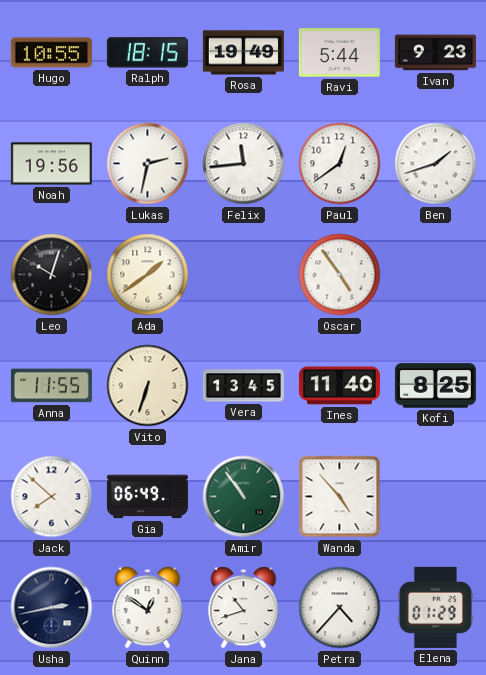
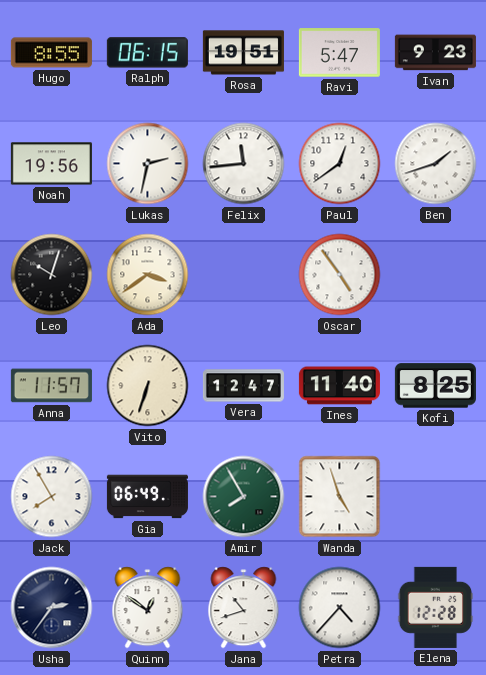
Hugo: 10:55 -> 8:55 (51, 53)
Ralph: 18:15 -> 06:15 (147, 53)
Rosa: 19:49 -> 19:51 (243, 53)
Ravi: 5:44 -> 5:47 (339, 53)
Ada: 1:39 -> 3:39 (148, 275)
Anna: 11:55 -> 11:57 (51, 386)
Vera: 13:45 -> 12:47 (243, 386)
Jack: 7:52 -> 7:55 (52, 497)
Amir: 10:54 -> 7:55 (244, 497)
Wanda: 4:53 -> 4:57 (340, 497)
Usha: 2:43 -> 2:36 (52, 608)
Elena: 01:29 -> 12:28 (436, 607)
